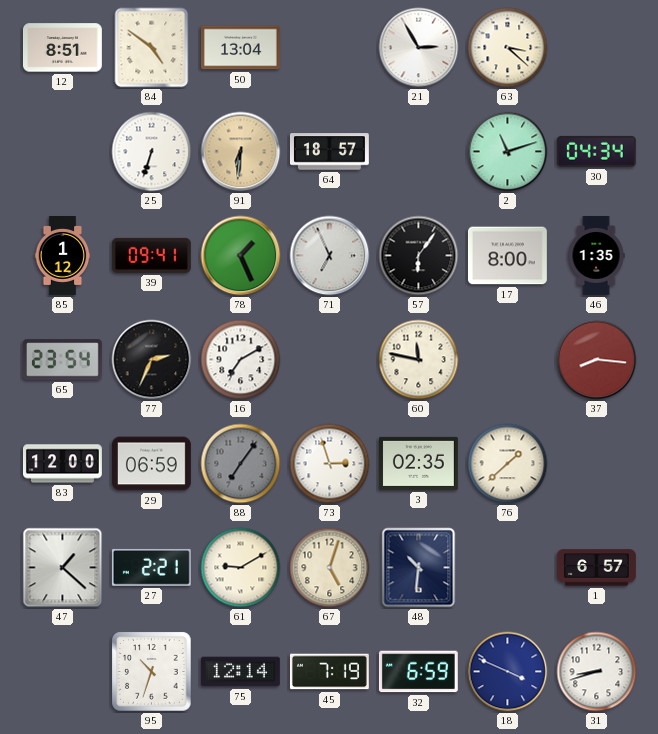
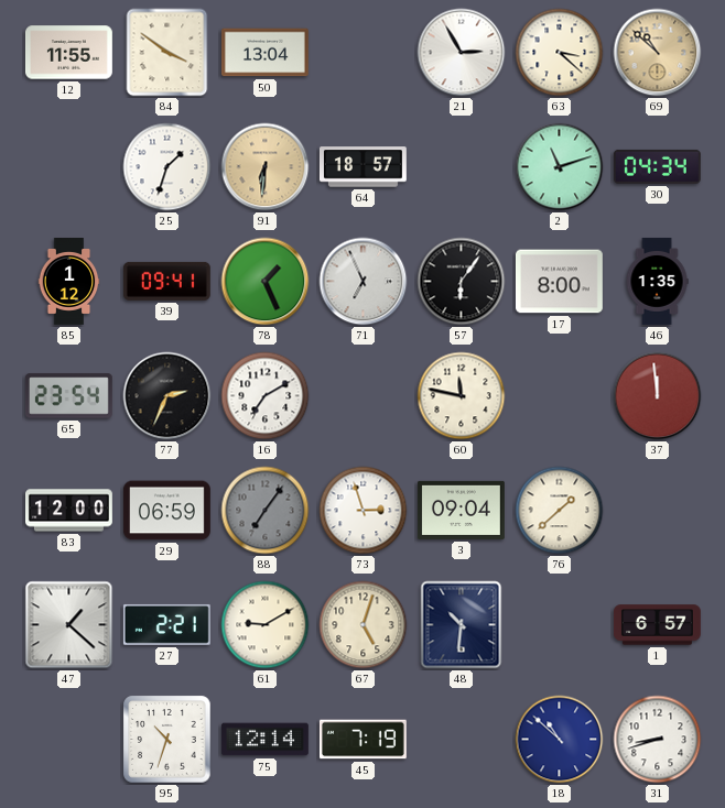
12: 8:51 -> 11:55 (68, 53)
84: 4:51 -> 3:51 (167, 53)
69: none -> 10:52 (658, 53)
25: 6:33 -> 1:33 (167, 167)
37: 8:16 -> 11:59 (658, 396)
3: 02:35 -> 09:04 (461, 510)
32: 6:59 -> none (418, 672)
18: 3:49 -> 10:52 (560, 740)
